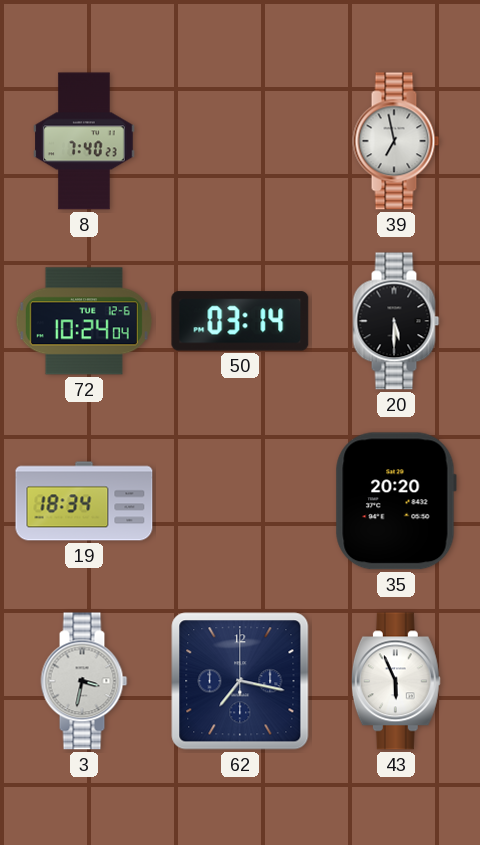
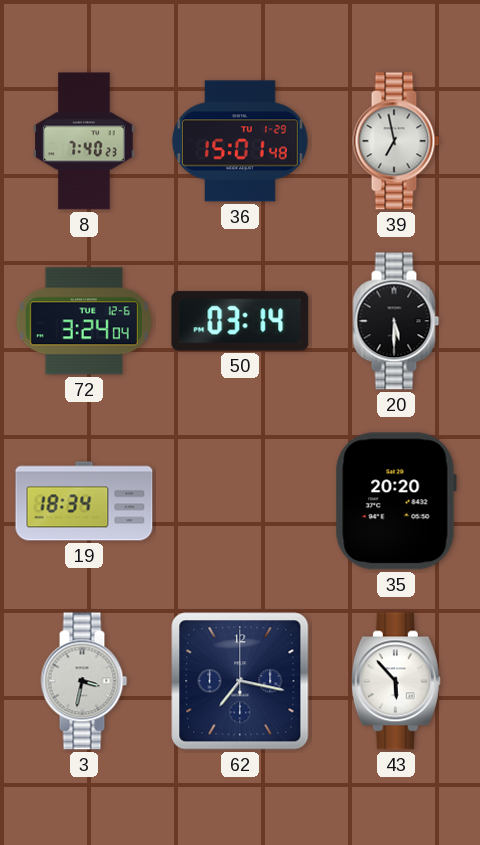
36: none -> 15:01 (240, 141)
72: 10:24 -> 3:24 (84, 321)
43: 5:56 -> 5:53 (396, 681)
